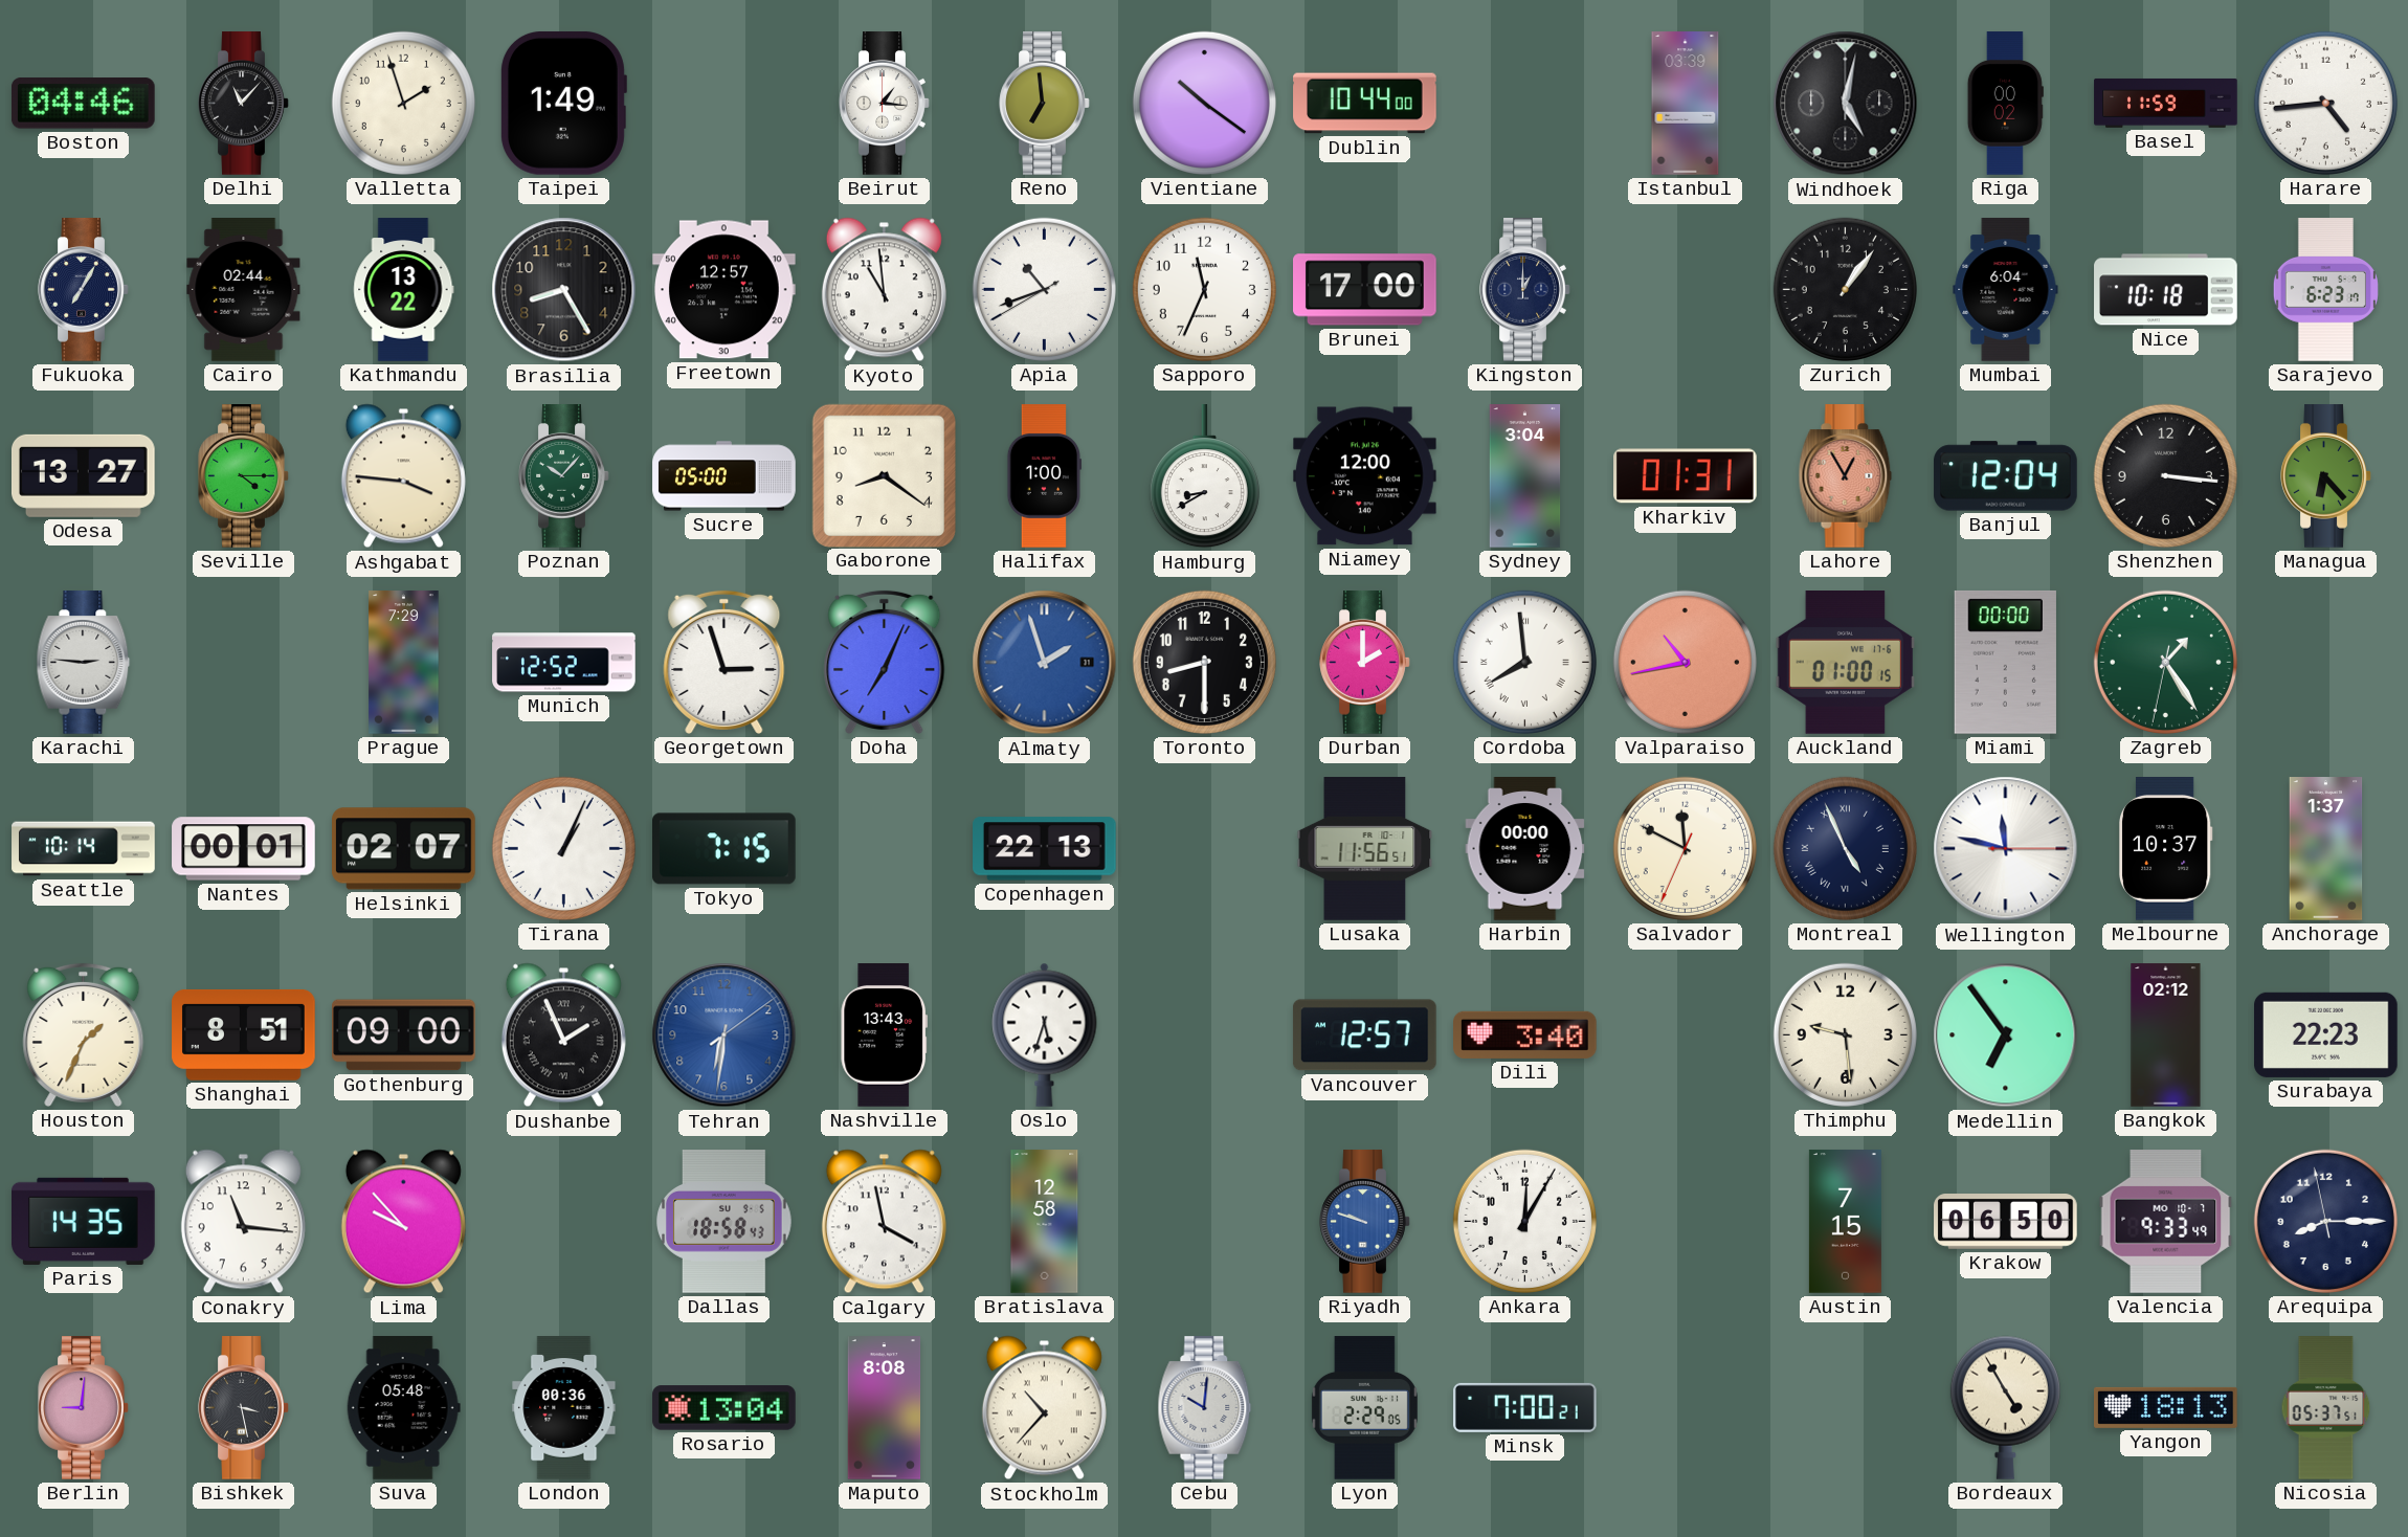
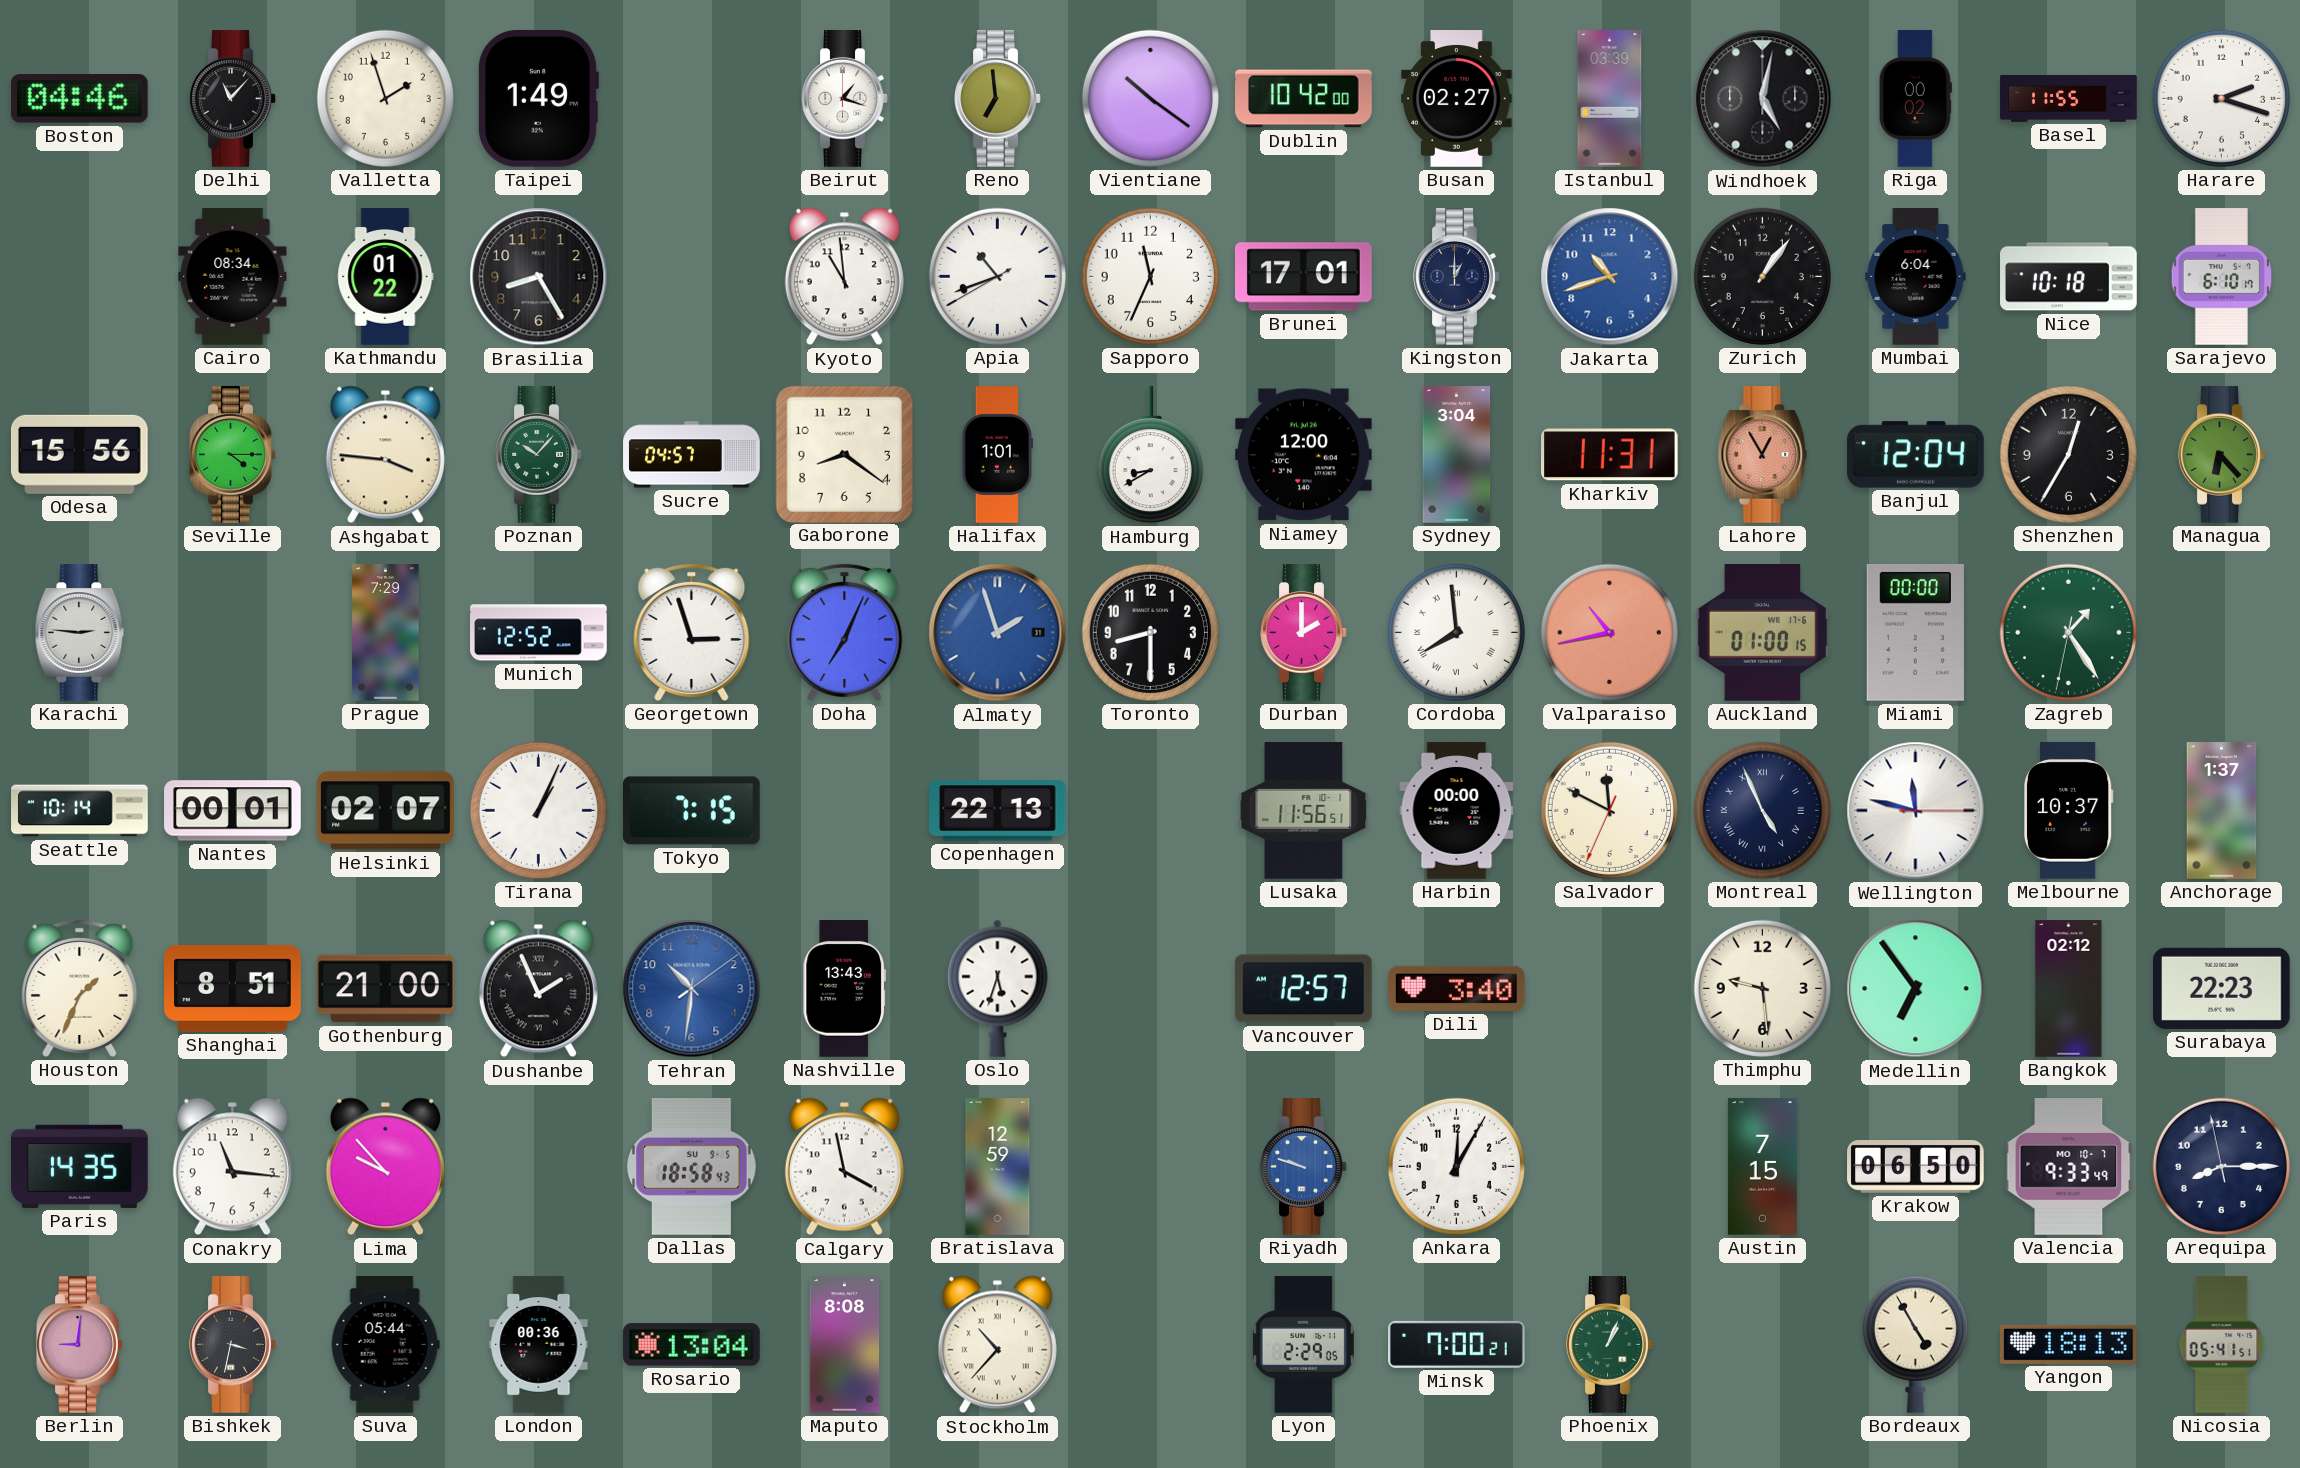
Beirut: 1:16 -> 1:18 (845, 99)
Dublin: 10:44 -> 10:42 (1304, 99)
Busan: none -> 02:27 (1457, 99)
Basel: 11:59 -> 11:55 (2069, 99)
Harare: 4:44 -> 2:18 (2221, 98)
Fukuoka: 7:05 -> none (84, 290)
Cairo: 02:44 -> 08:34 (233, 277)
Kathmandu: 13:22 -> 01:22 (386, 277)
Freetown: 12:57 -> none (724, 290)
Brunei: 17:00 -> 17:01 (1304, 277)
Jakarta: none -> 10:42 (1610, 277)
Sarajevo: 6:23 -> 6:10 (2221, 277)
Odesa: 13:27 -> 15:56 (79, 454)
Sucre: 05:00 -> 04:57 (692, 455)
Halifax: 1:00 -> 1:01 (997, 455)
Kharkiv: 01:31 -> 11:31 (1610, 455)
Shenzhen: 3:16 -> 12:35 (2068, 454)
Gothenburg: 09:00 -> 21:00 (386, 989)
Tehran: 6:31 -> 10:31 (692, 989)
Bratislava: 12:58 -> 12:59 (998, 1167)
Bishkek: 3:28 -> 3:32 (233, 1345)
Suva: 05:48 -> 05:44 (385, 1345)
Cebu: 10:01 -> none (1205, 1408)
Phoenix: none -> 1:04 (1610, 1345)
Nicosia: 05:37 -> 05:41 (2222, 1345)
